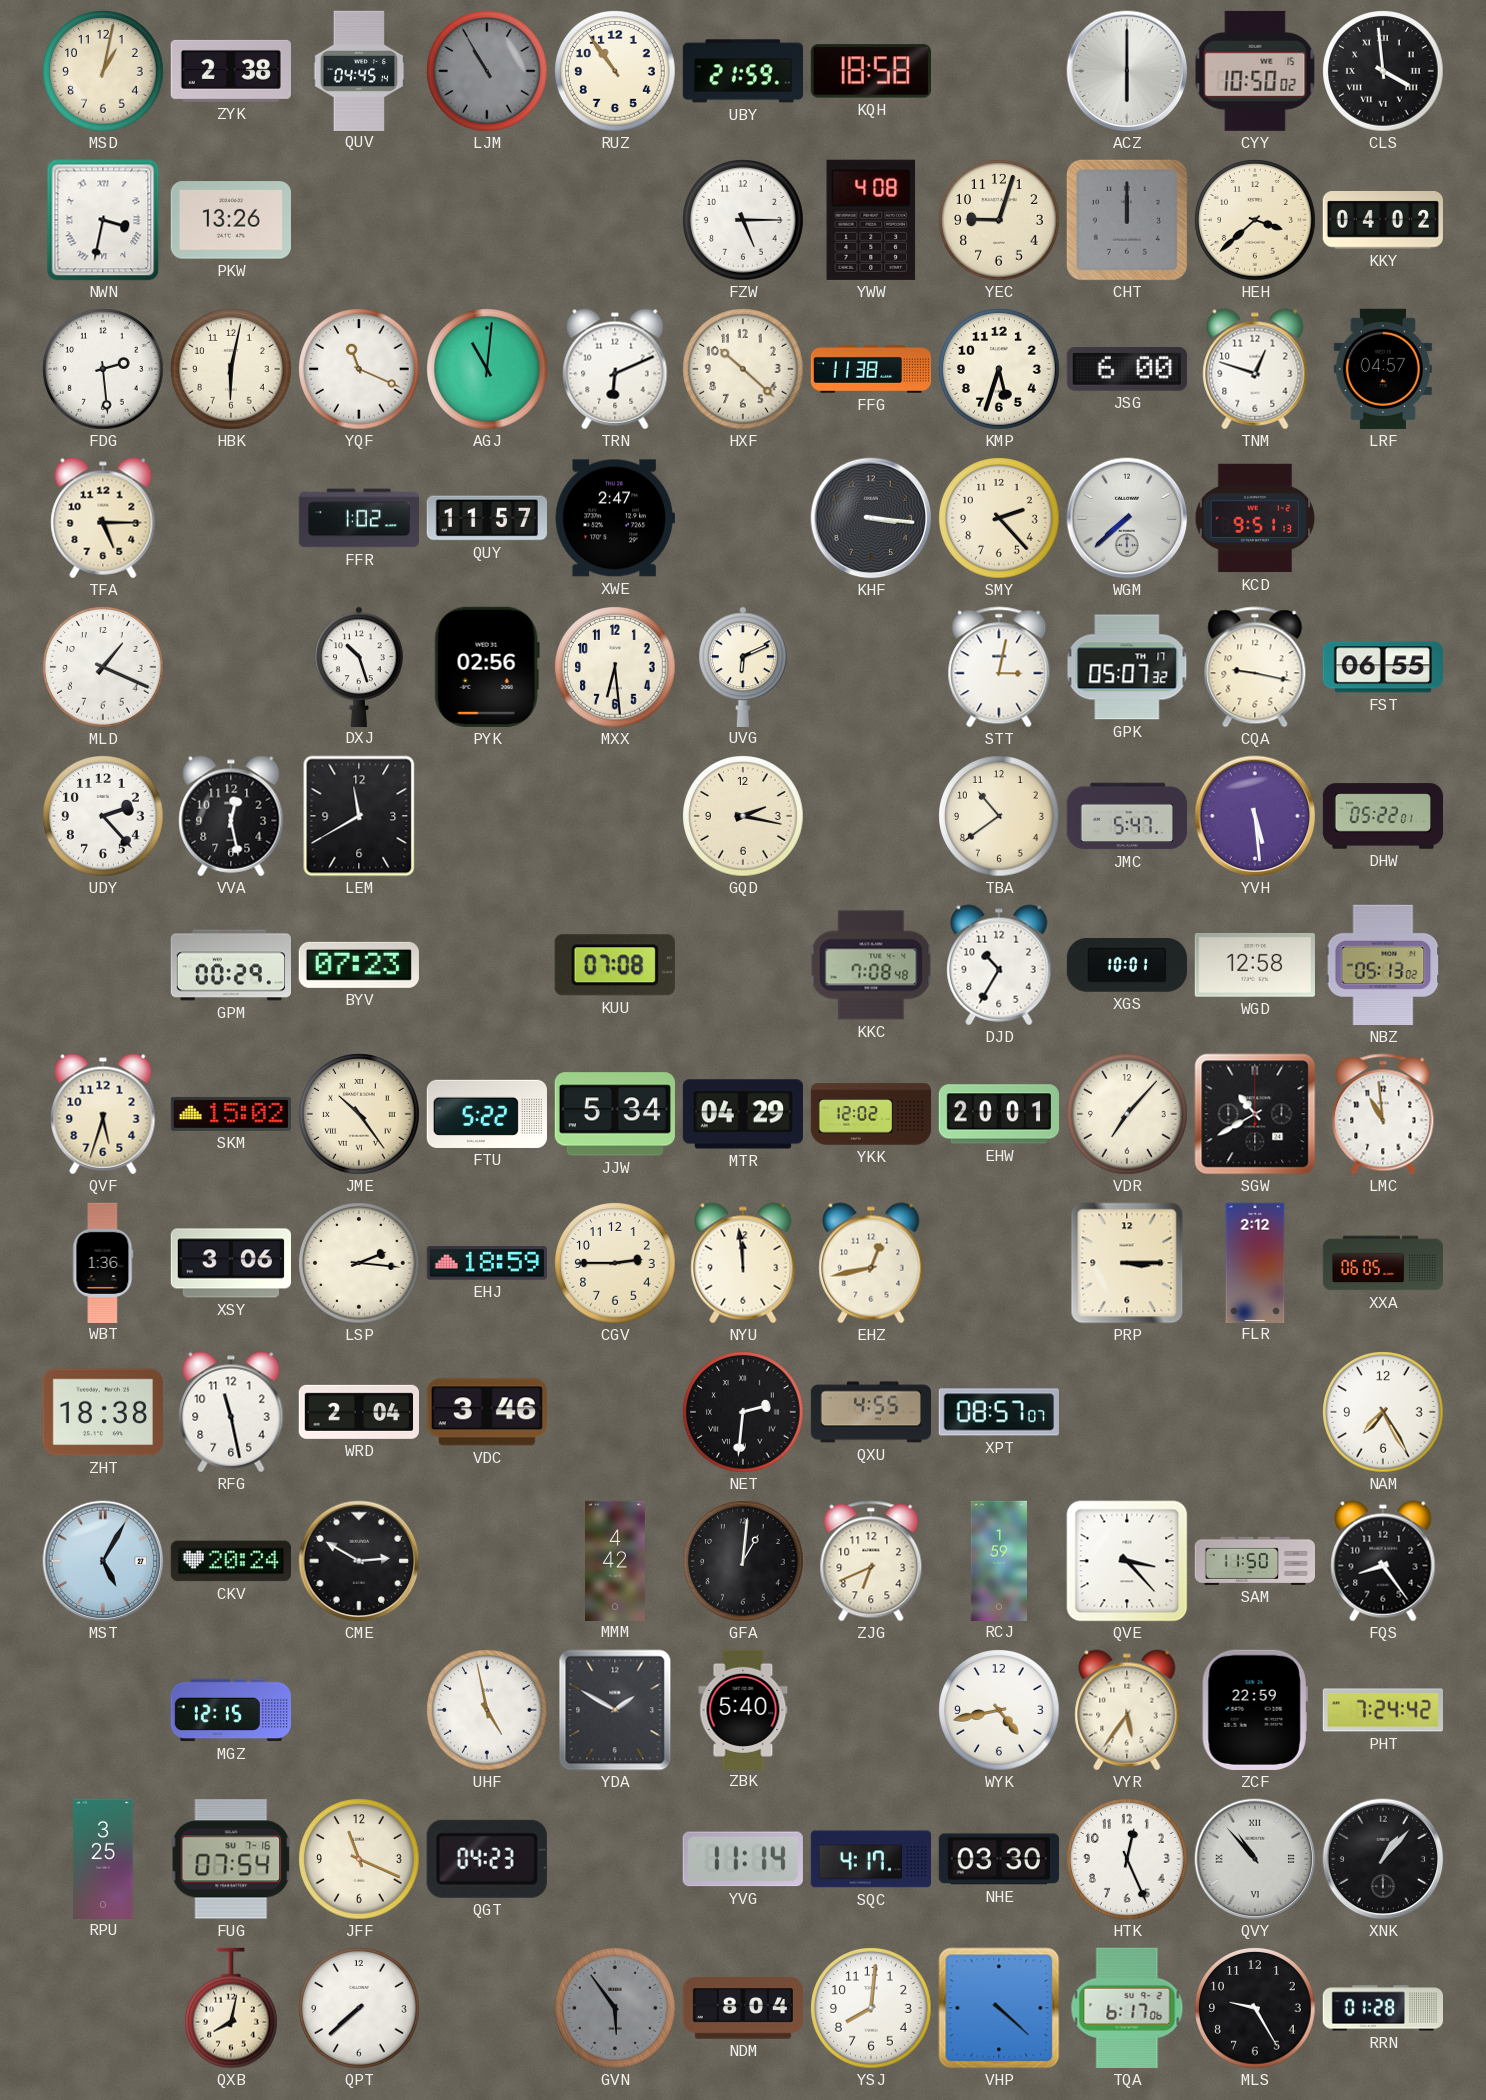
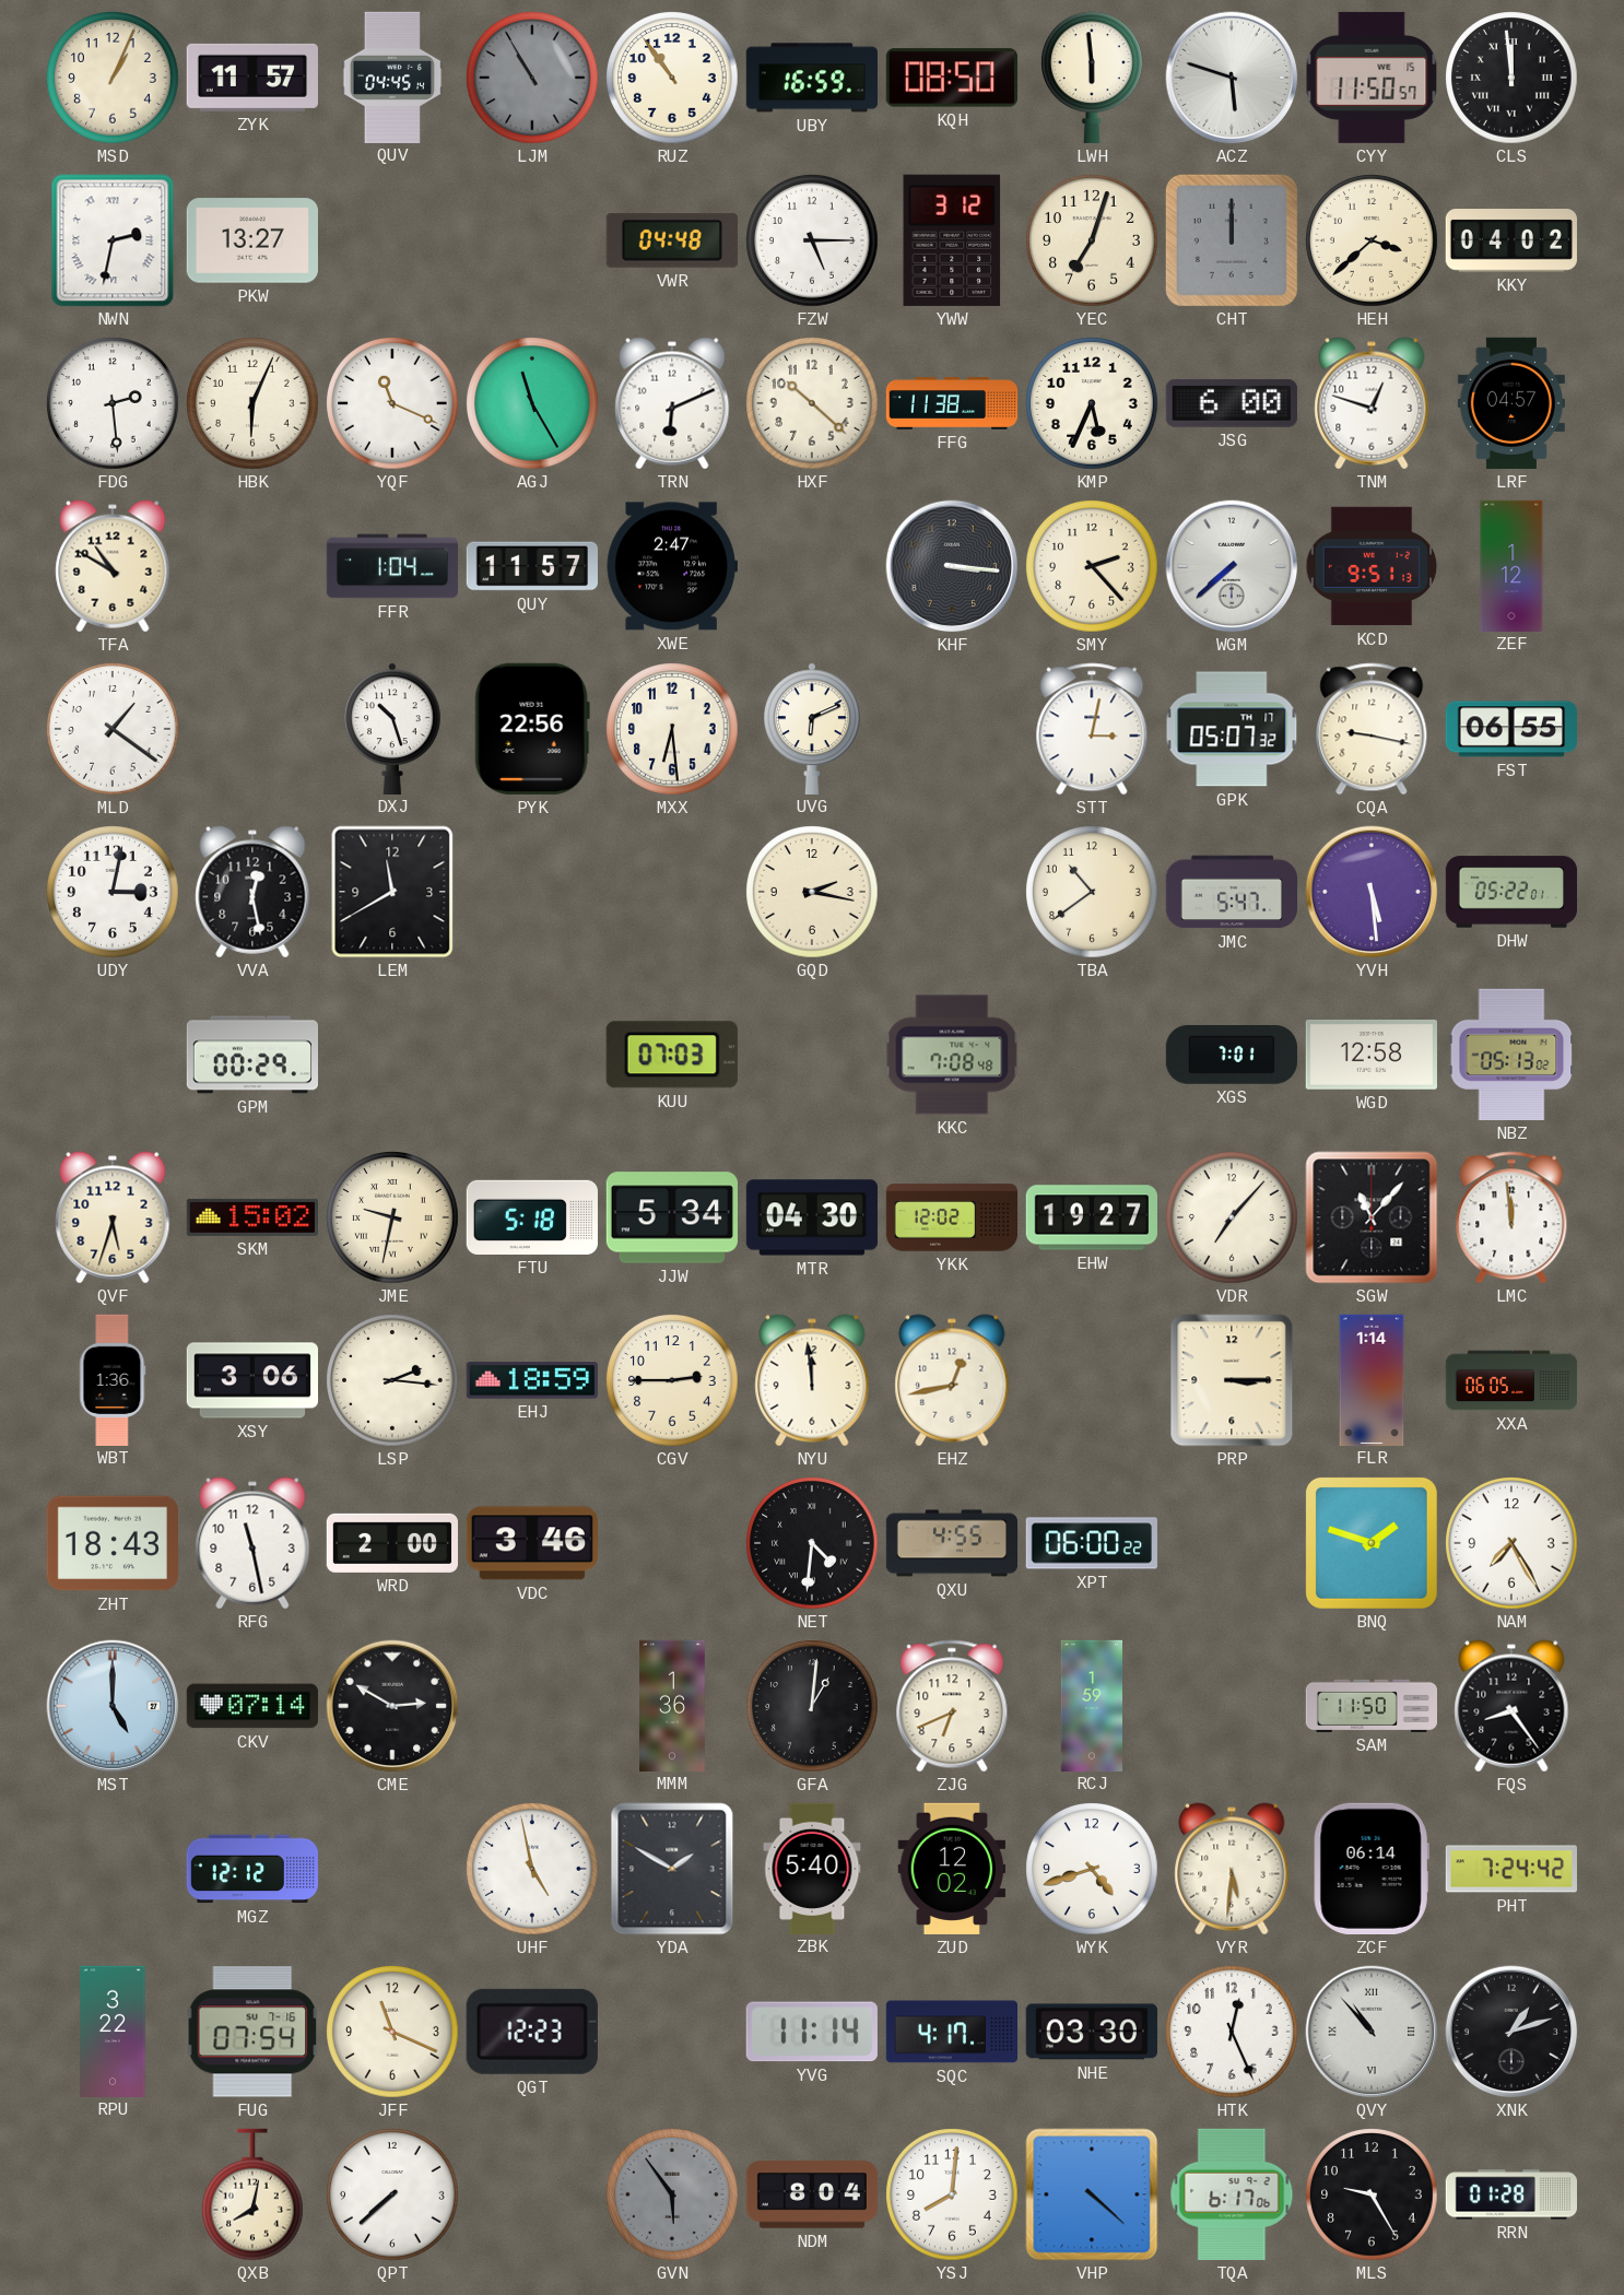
MSD: 1:02 -> 1:04 (113, 78)
ZYK: 2:38 -> 11:57 (252, 78)
UBY: 21:59 -> 16:59 (812, 78)
KQH: 18:58 -> 08:50 (952, 78)
LWH: none -> 5:59 (1093, 78)
ACZ: 6:00 -> 5:48 (1232, 78)
CYY: 10:50 -> 11:50 (1372, 78)
CLS: 3:59 -> 11:59 (1511, 78)
NWN: 3:32 -> 2:32 (113, 240)
PKW: 13:26 -> 13:27 (252, 240)
VWR: none -> 04:48 (672, 240)
YWW: 4:08 -> 3:12 (952, 240)
YEC: 9:03 -> 7:03 (1092, 240)
HBK: 6:02 -> 6:04 (252, 403)
AGJ: 11:01 -> 11:25 (532, 403)
KMP: 5:33 -> 5:34 (1092, 403)
TFA: 5:15 -> 10:50 (113, 566)
FFR: 1:02 -> 1:04 (391, 566)
ZEF: none -> 1:12 (1511, 565)
MLD: 1:19 -> 1:21 (113, 729)
PYK: 02:56 -> 22:56 (532, 729)
UDY: 2:23 -> 3:02 (113, 892)
BYV: 07:23 -> none (359, 965)
KUU: 07:08 -> 07:03 (672, 1055)
DJD: 10:35 -> none (999, 965)
XGS: 10:01 -> 7:01 (1232, 1055)
JME: 10:24 -> 9:32 (392, 1217)
FTU: 5:22 -> 5:18 (532, 1217)
MTR: 04:29 -> 04:30 (812, 1217)
EHW: 20:01 -> 19:27 (1091, 1217)
SGW: 10:40 -> 11:07 (1372, 1217)
LMC: 10:59 -> 11:59 (1511, 1217)
FLR: 2:12 -> 1:14 (1372, 1379)
ZHT: 18:38 -> 18:43 (113, 1543)
WRD: 2:04 -> 2:00 (391, 1543)
NET: 2:31 -> 4:31 (812, 1543)
XPT: 08:57 -> 06:00 (1092, 1543)
BNQ: none -> 1:48 (1372, 1543)
MST: 5:05 -> 5:00 (113, 1706)
CKV: 20:24 -> 07:14 (252, 1706)
MMM: 4:42 -> 1:36 (673, 1705)
QVE: 3:23 -> none (1127, 1561)
MGZ: 12:15 -> 12:12 (252, 1869)
ZUD: none -> 12:02 (952, 1869)
WYK: 4:43 -> 4:42 (1092, 1869)
VYR: 5:36 -> 5:31 (1232, 1869)
ZCF: 22:59 -> 06:14 (1372, 1869)
RPU: 3:25 -> 3:22 (113, 2031)
QGT: 04:23 -> 12:23 (532, 2032)
XNK: 1:07 -> 1:12 (1511, 2032)
